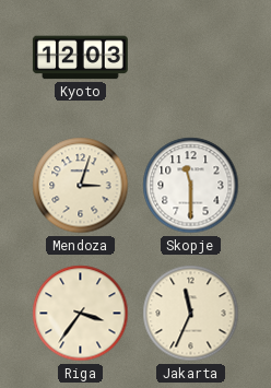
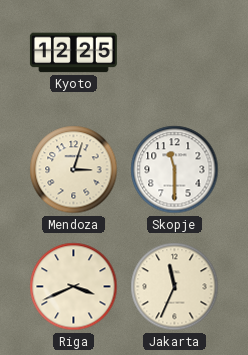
Kyoto: 12:03 -> 12:25 (73, 53)
Riga: 3:36 -> 3:41 (74, 287)
